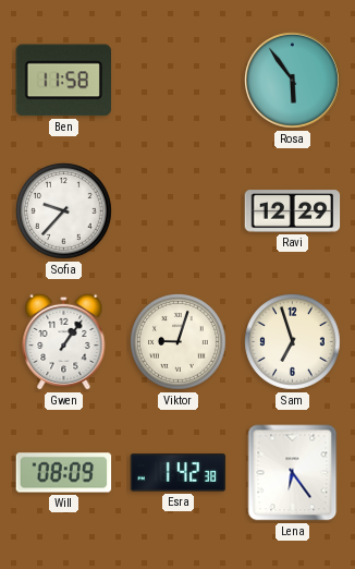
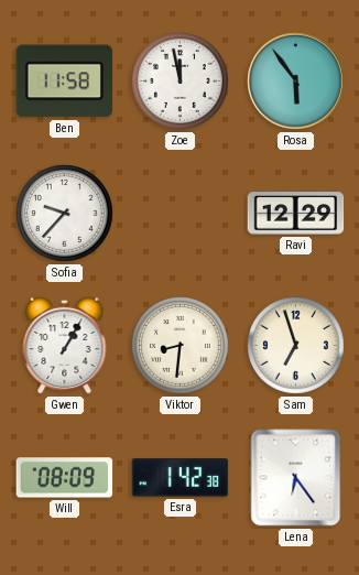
Zoe: none -> 11:58 (181, 82)
Gwen: 1:06 -> 1:05 (65, 345)
Viktor: 9:03 -> 8:31 (181, 346)
